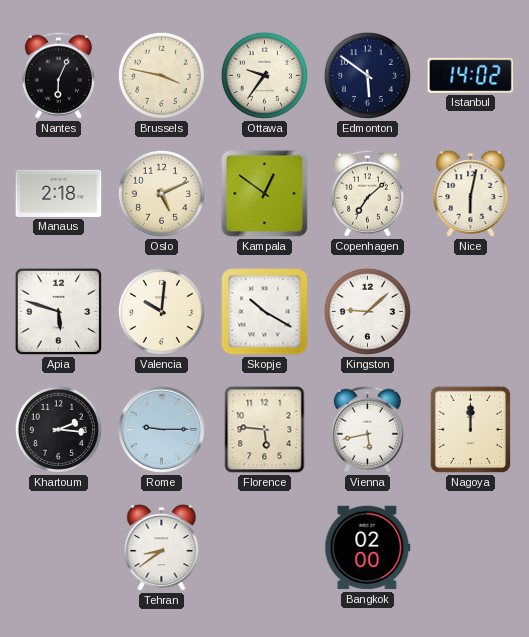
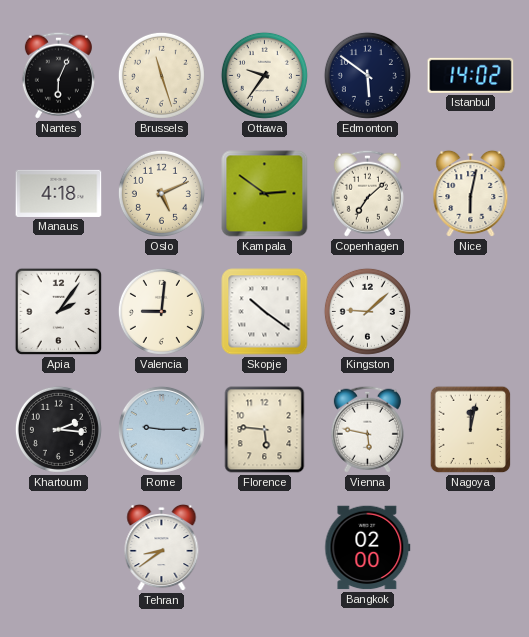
Brussels: 3:47 -> 11:27 (161, 75)
Manaus: 2:18 -> 4:18 (59, 193)
Kampala: 12:51 -> 2:51 (265, 194)
Apia: 5:48 -> 2:06 (59, 312)
Valencia: 10:01 -> 9:01 (161, 311)
Skopje: 10:20 -> 10:21 (265, 312)
Vienna: 5:43 -> 5:47 (367, 429)
Nagoya: 12:00 -> 12:02 (471, 430)
